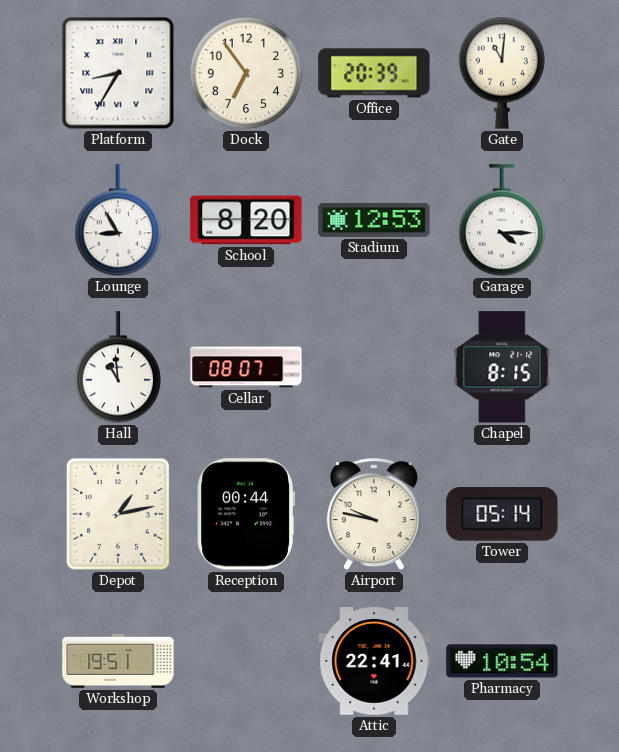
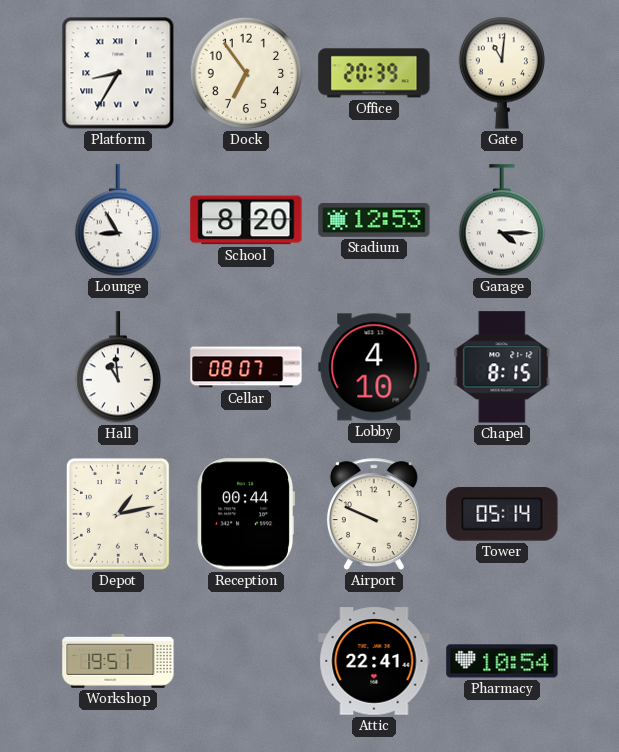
Lobby: none -> 4:10 (374, 367)
Airport: 9:47 -> 9:49 (374, 515)
